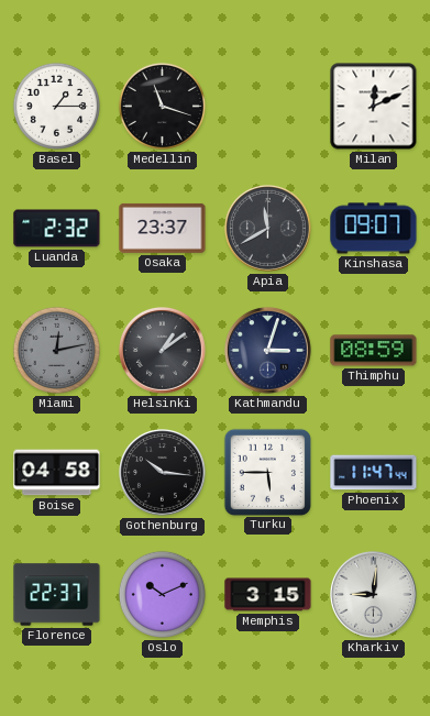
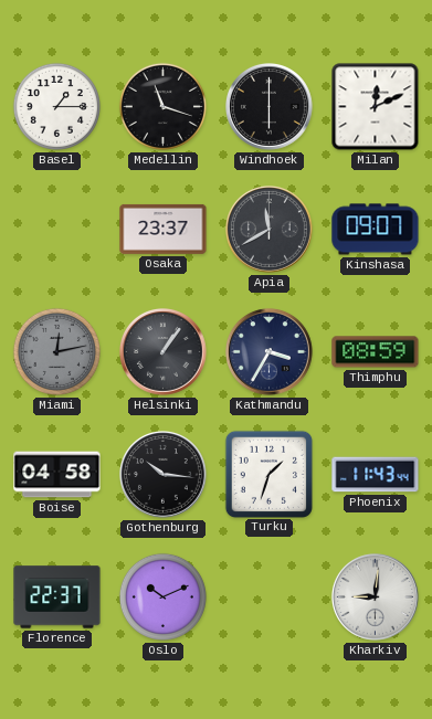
Windhoek: none -> 6:00 (270, 107)
Luanda: 2:32 -> none (57, 229)
Helsinki: 1:09 -> 1:06 (164, 352)
Kathmandu: 3:03 -> 3:35 (270, 352)
Turku: 5:45 -> 1:33 (268, 474)
Phoenix: 11:47 -> 11:43 (376, 475)
Memphis: 3:15 -> none (268, 595)
